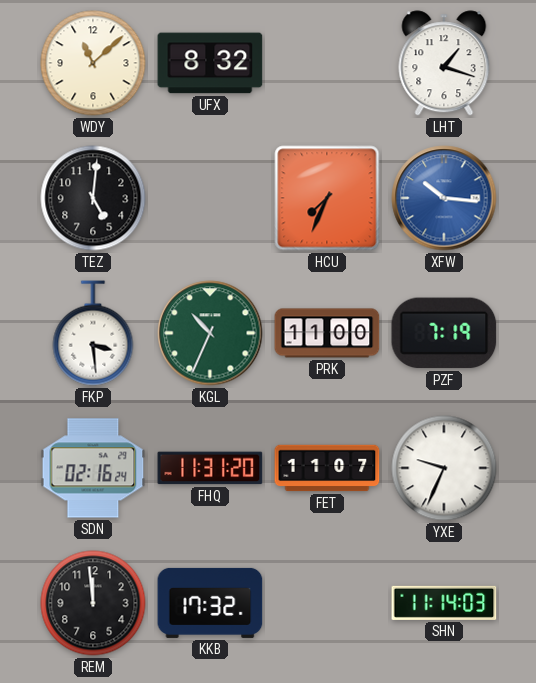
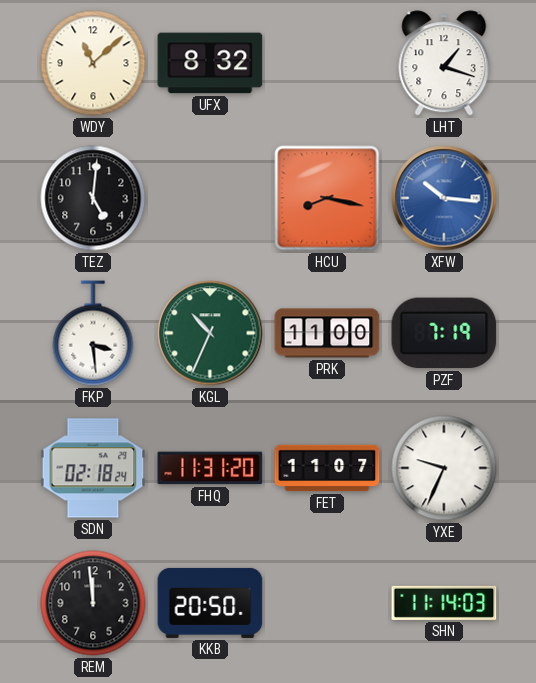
HCU: 7:34 -> 8:17 (327, 198)
SDN: 02:16 -> 02:18 (93, 468)
KKB: 17:32 -> 20:50 (210, 603)
